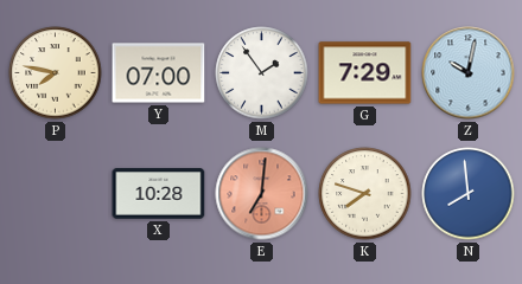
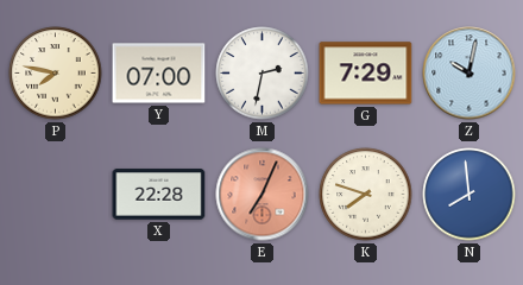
M: 1:54 -> 2:32 (263, 74)
X: 10:28 -> 22:28 (159, 195)
E: 7:01 -> 7:04 (263, 195)
